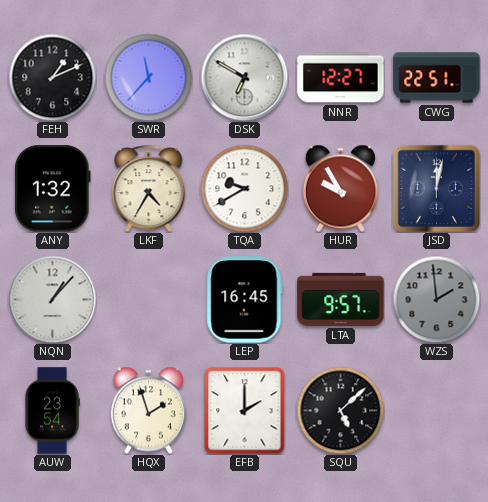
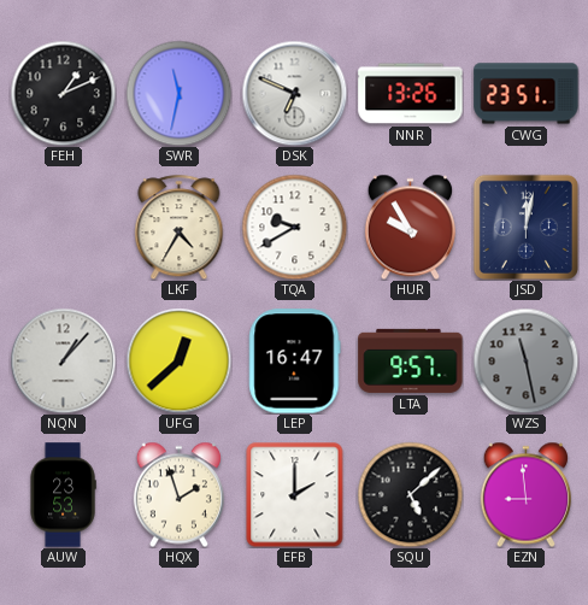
SWR: 11:37 -> 11:32 (178, 93)
DSK: 6:50 -> 6:49 (294, 93)
NNR: 12:27 -> 13:26 (411, 94)
CWG: 22:51 -> 23:51 (527, 94)
ANY: 1:32 -> none (53, 189)
UFG: none -> 12:38 (178, 360)
LEP: 16:45 -> 16:47 (295, 362)
WZS: 1:59 -> 11:28 (525, 360)
AUW: 23:54 -> 23:53 (63, 495)
EZN: none -> 8:59 (525, 494)
